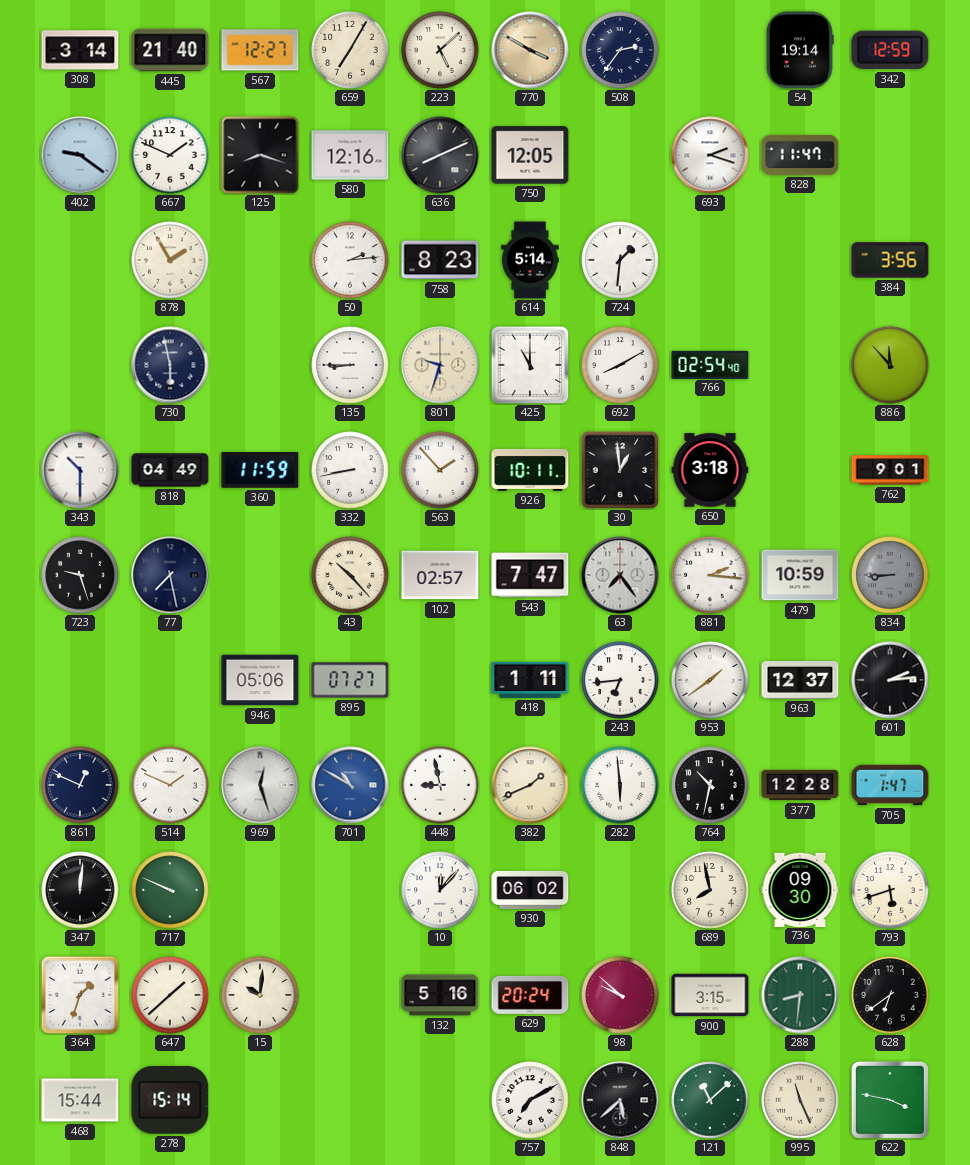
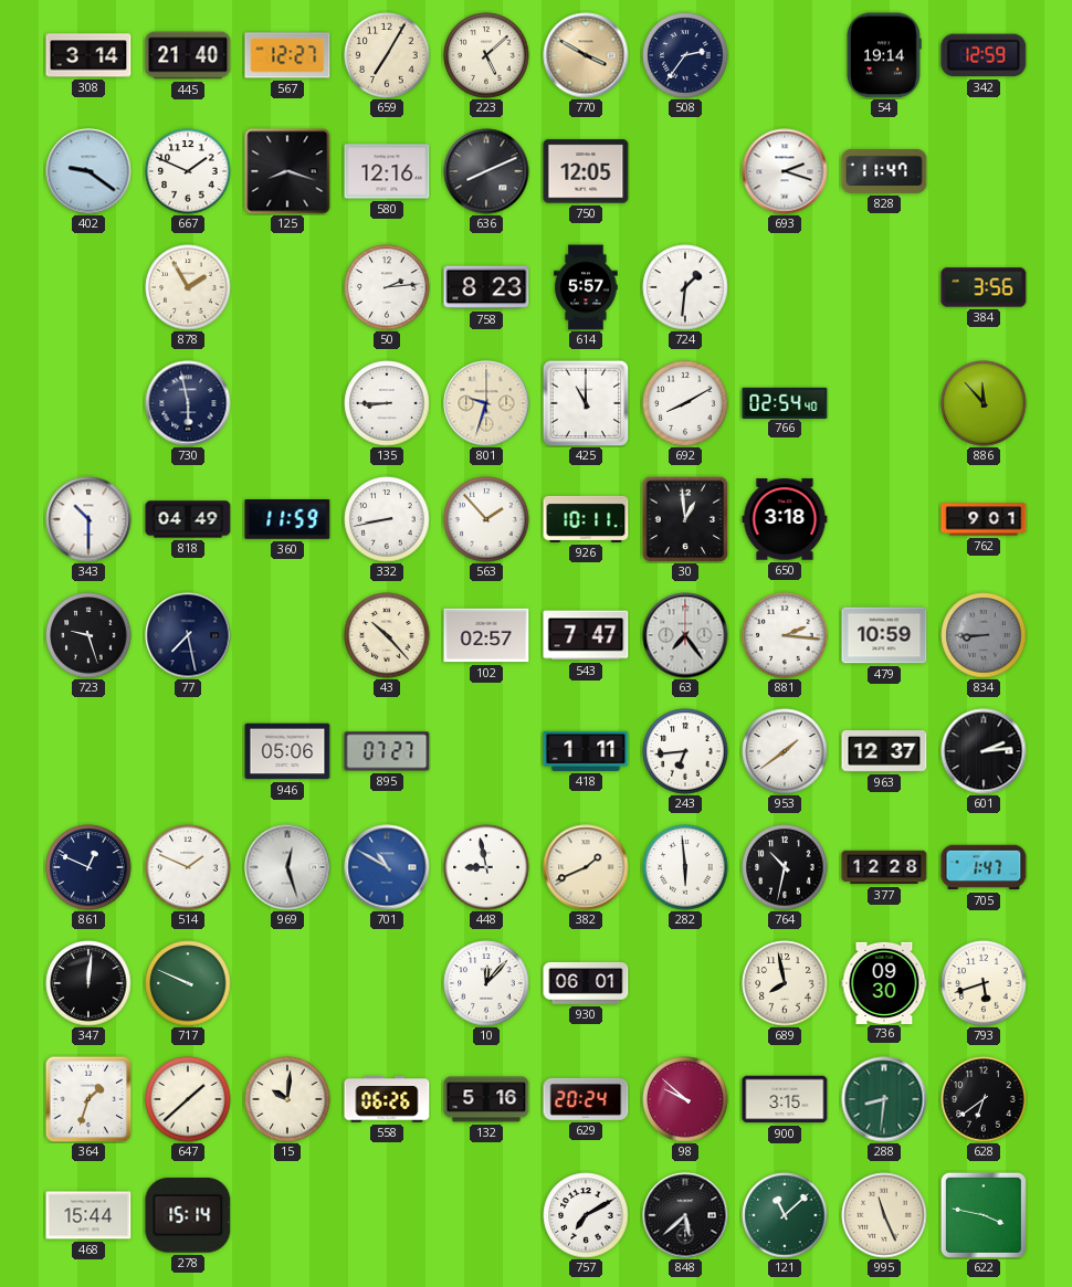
614: 5:14 -> 5:57 (586, 287)
930: 06:02 -> 06:01 (586, 983)
558: none -> 06:26 (387, 1099)
